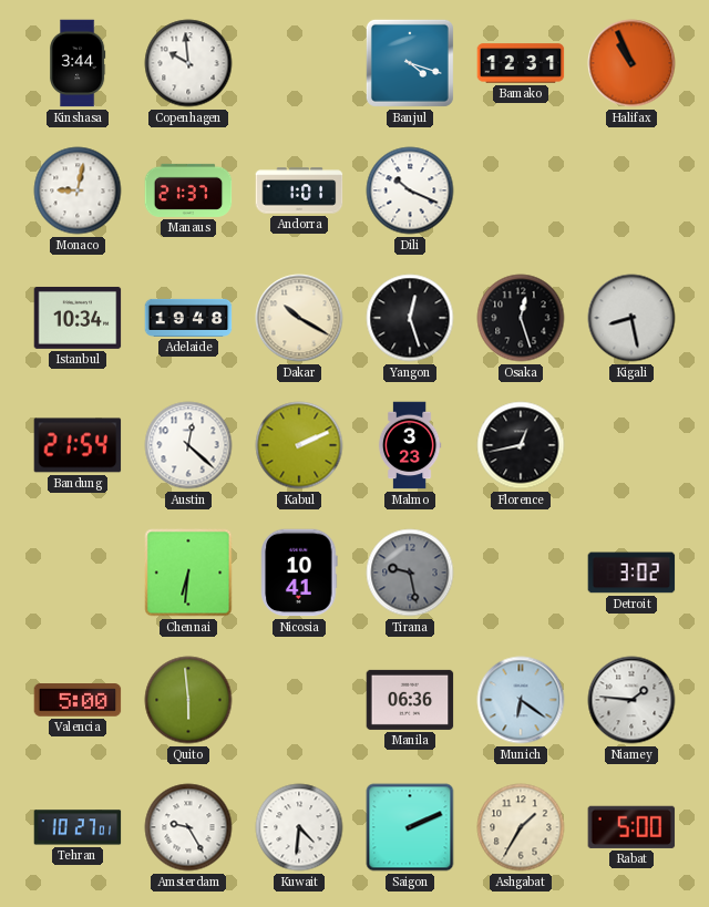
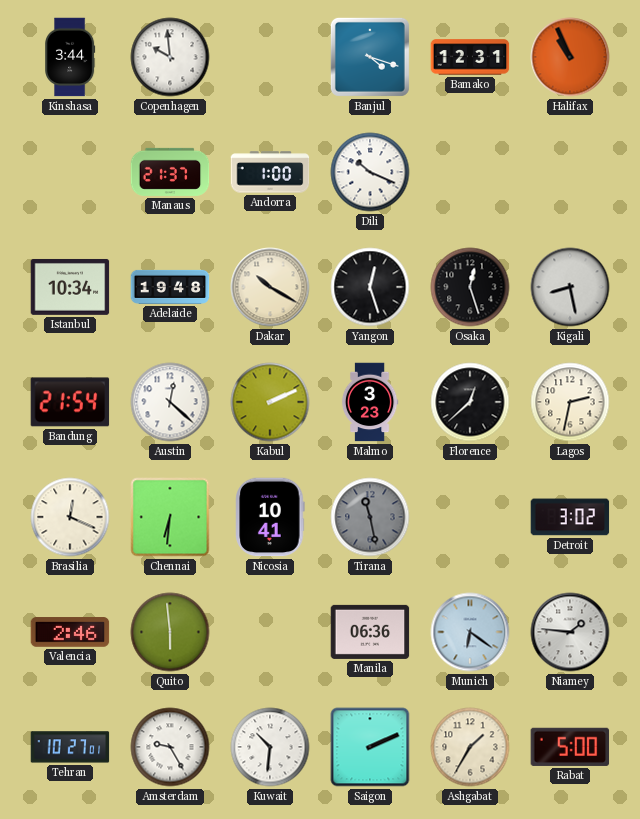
Monaco: 9:02 -> none (78, 190)
Andorra: 1:01 -> 1:00 (270, 172)
Florence: 12:43 -> 12:38 (470, 402)
Lagos: none -> 2:32 (570, 402)
Brasilia: none -> 12:19 (70, 517)
Tirana: 9:28 -> 11:28 (370, 517)
Valencia: 5:00 -> 2:46 (70, 632)
Kuwait: 4:31 -> 10:31 (270, 747)
